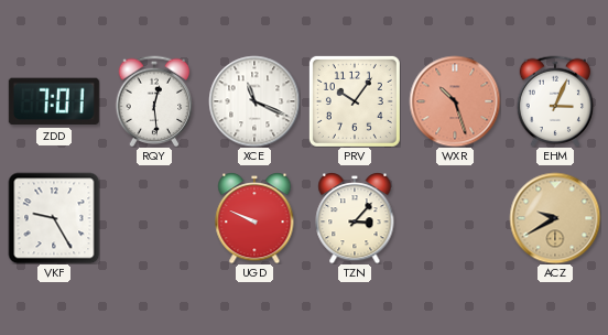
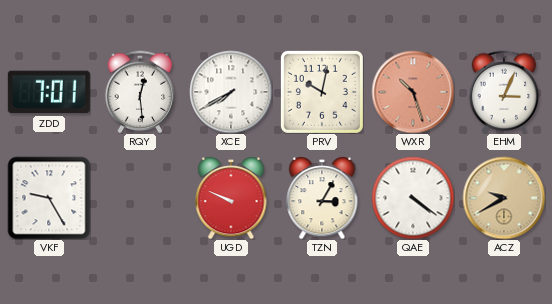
XCE: 11:19 -> 7:40 (231, 92)
PRV: 10:06 -> 10:02 (322, 92)
TZN: 3:07 -> 3:05 (322, 198)
QAE: none -> 4:21 (413, 198)
